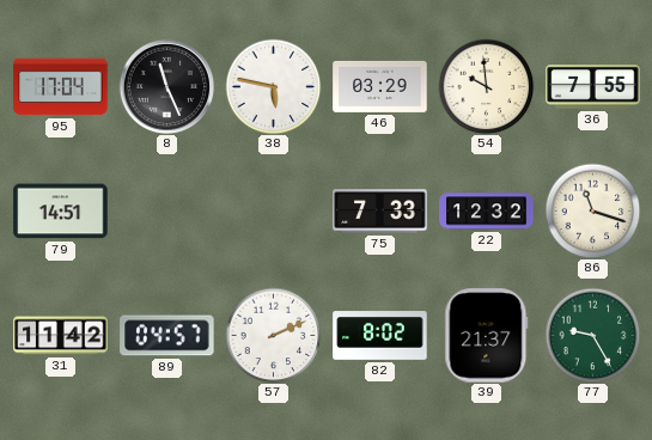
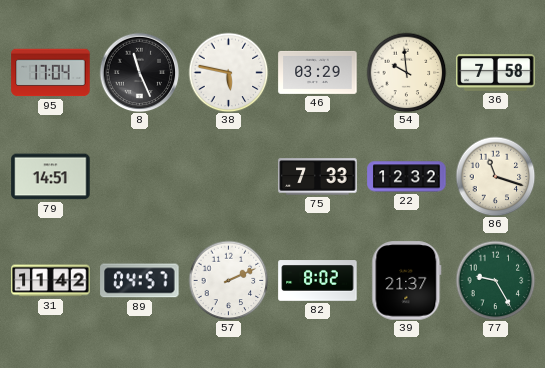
36: 7:55 -> 7:58 (496, 73)
